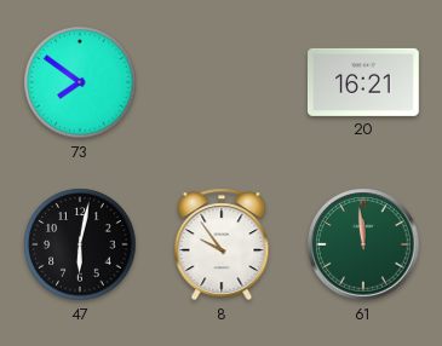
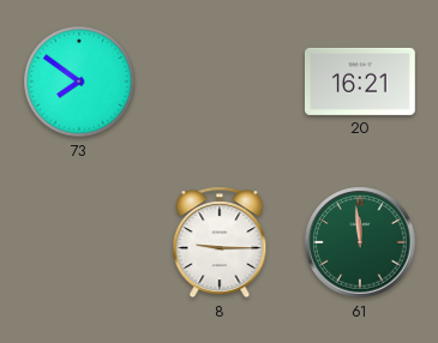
47: 6:02 -> none (80, 244)
8: 9:54 -> 9:15 (220, 242)
